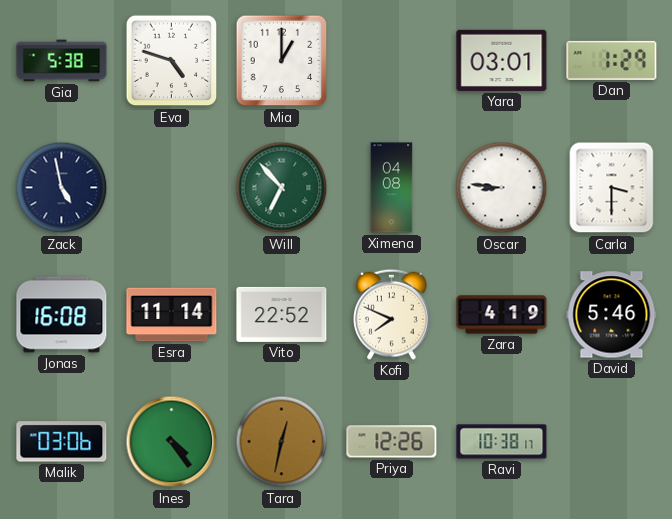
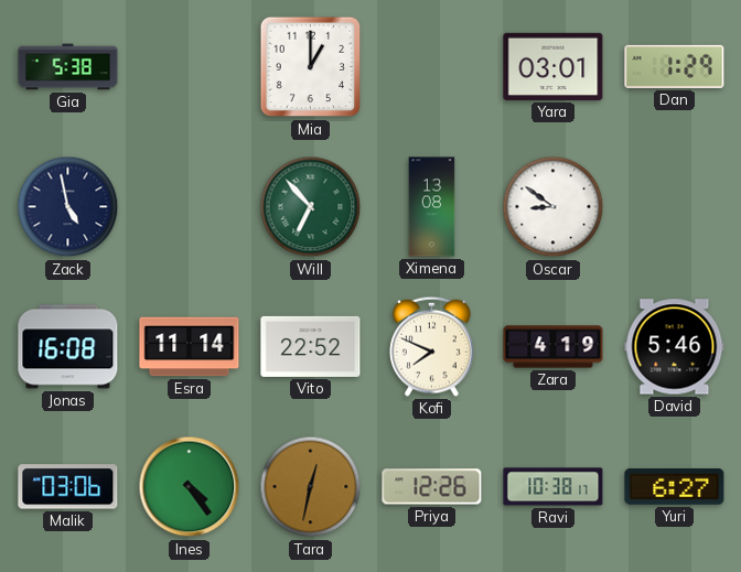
Eva: 4:48 -> none (172, 61)
Ximena: 04:08 -> 13:08 (432, 207)
Oscar: 8:46 -> 8:51 (554, 207)
Carla: 3:30 -> none (612, 188)
Yuri: none -> 6:27 (675, 487)
